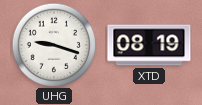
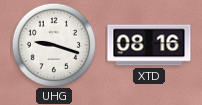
XTD: 08:19 -> 08:16 (149, 45)
